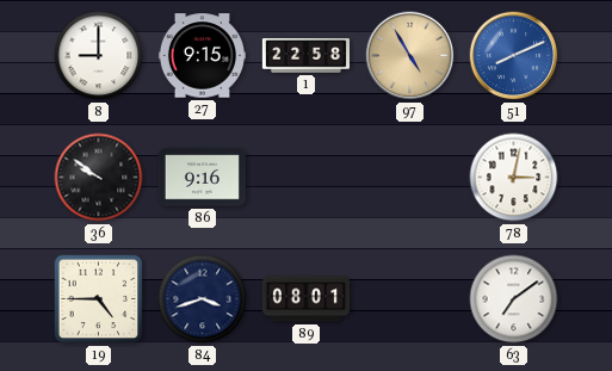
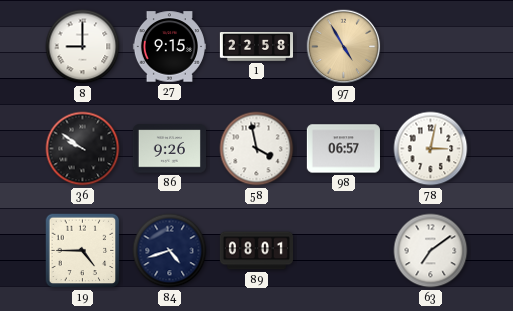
51: 8:11 -> none (514, 56)
86: 9:16 -> 9:26 (169, 149)
58: none -> 3:58 (257, 149)
98: none -> 06:57 (343, 149)
84: 3:42 -> 4:42 (170, 251)
